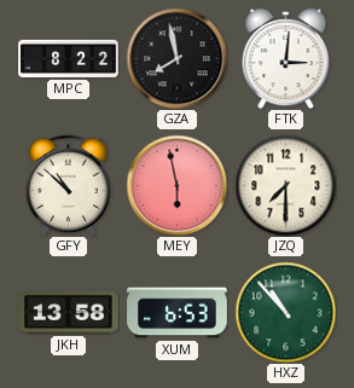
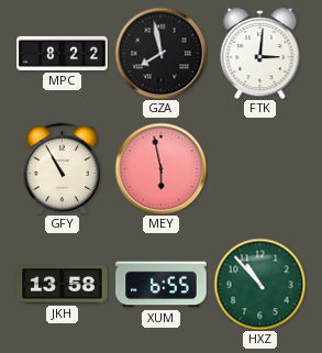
GFY: 10:52 -> 10:55 (63, 168)
JZQ: 7:30 -> none (285, 185)
XUM: 6:53 -> 6:55 (162, 285)
